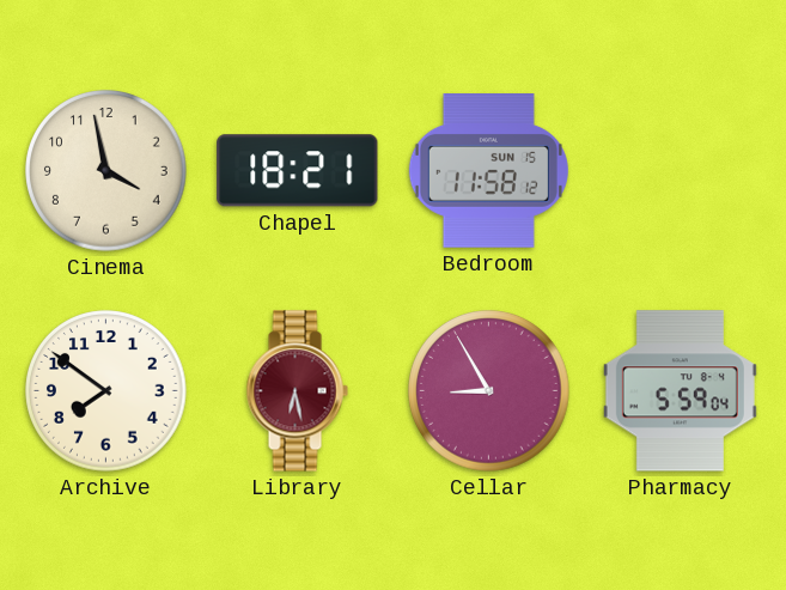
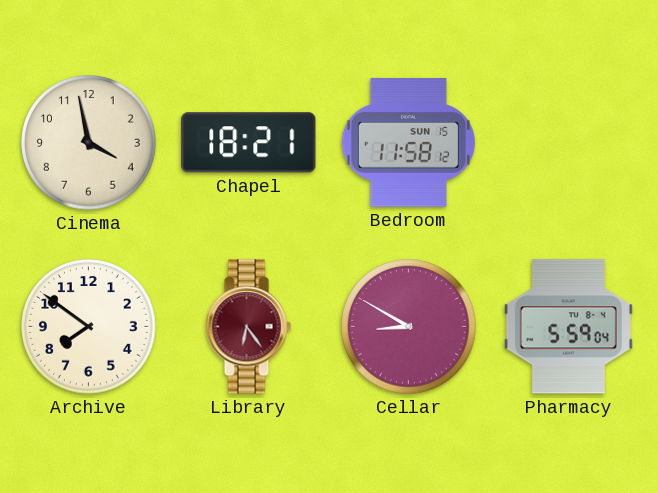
Library: 6:28 -> 6:24 (248, 327)
Cellar: 8:55 -> 8:50 (409, 327)
